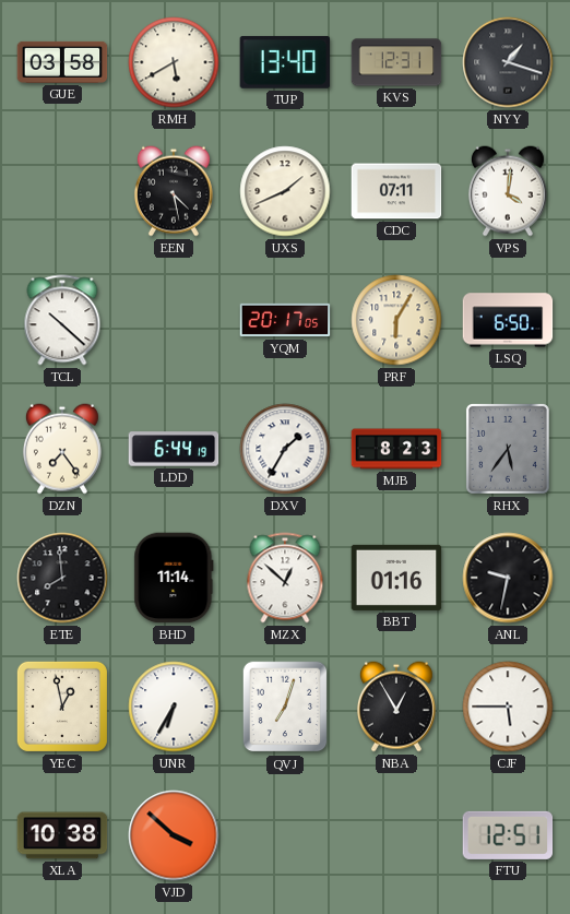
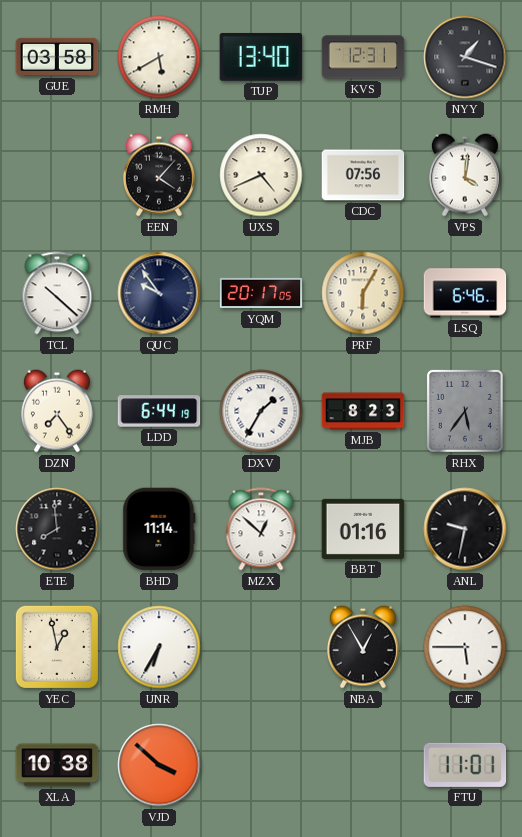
EEN: 4:28 -> 4:07 (159, 175)
UXS: 1:41 -> 4:41 (261, 175)
CDC: 07:11 -> 07:56 (363, 175)
QUC: none -> 9:54 (159, 293)
LSQ: 6:50 -> 6:46 (465, 293)
QVJ: 7:03 -> none (285, 707)
FTU: 12:51 -> 11:01 (465, 765)
